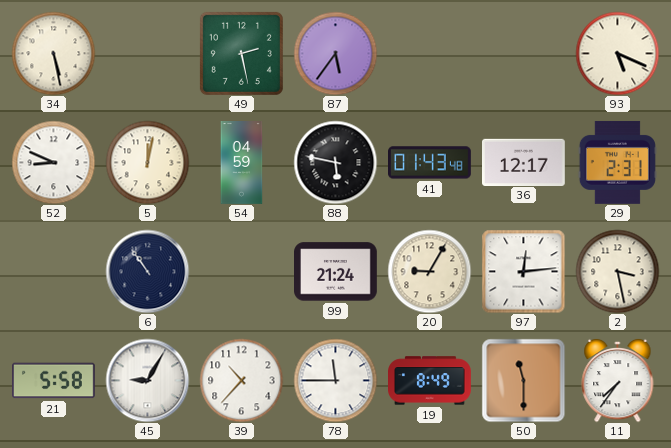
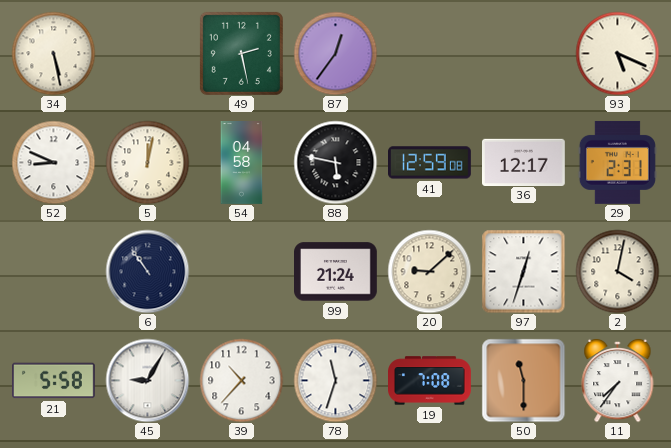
87: 5:36 -> 12:36 (335, 53)
54: 04:59 -> 04:58 (242, 163)
41: 01:43 -> 12:59 (430, 163)
20: 9:05 -> 9:08 (429, 271)
97: 12:14 -> 12:33 (523, 271)
2: 3:28 -> 4:02 (617, 271)
78: 11:45 -> 11:33 (335, 380)
19: 8:49 -> 7:08 (430, 381)
